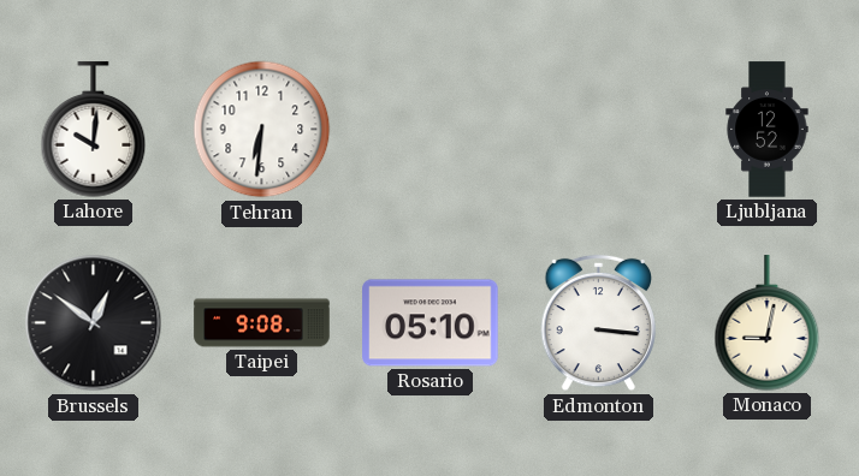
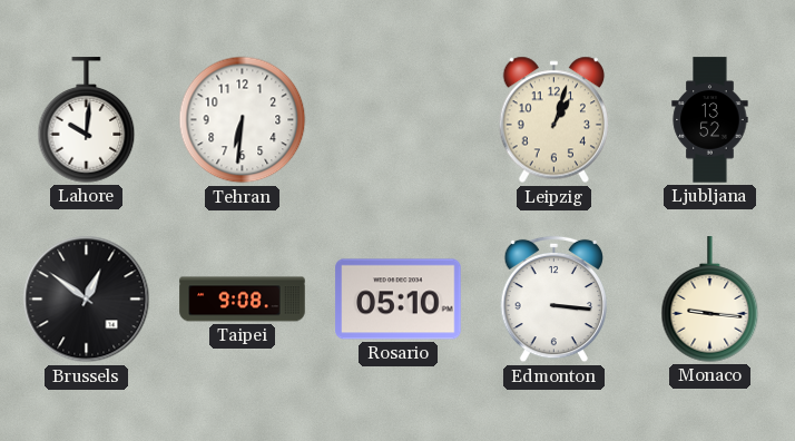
Leipzig: none -> 1:03 (554, 120)
Ljubljana: 12:52 -> 13:52 (710, 120)
Monaco: 9:02 -> 9:16 (710, 300)
